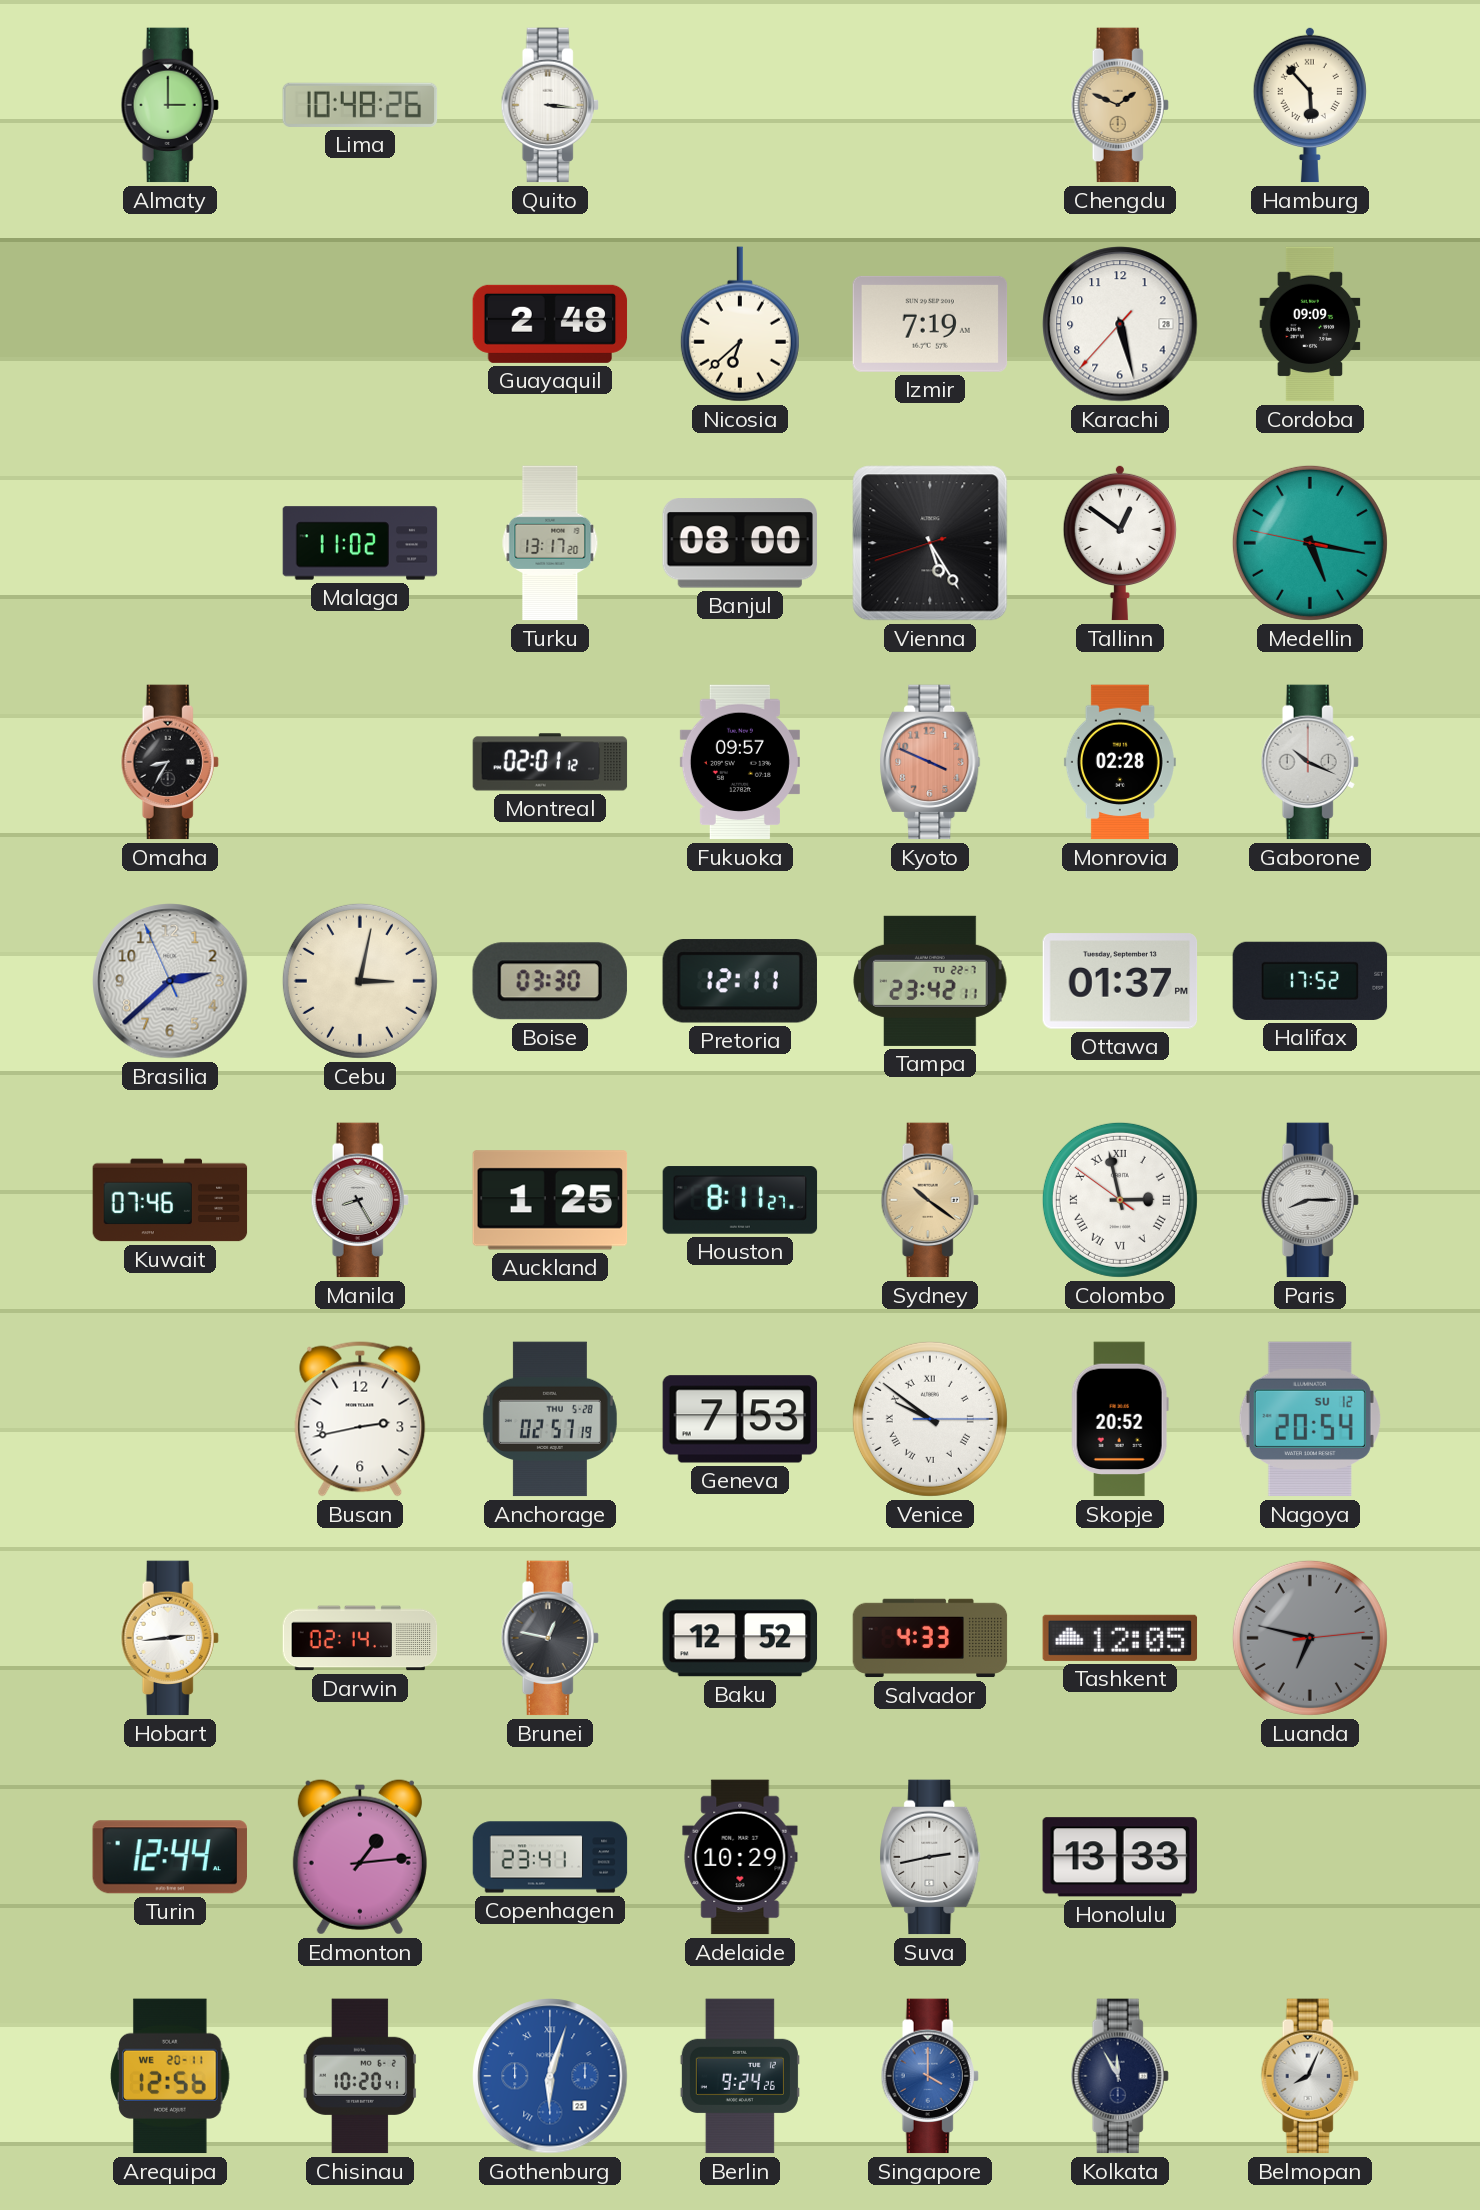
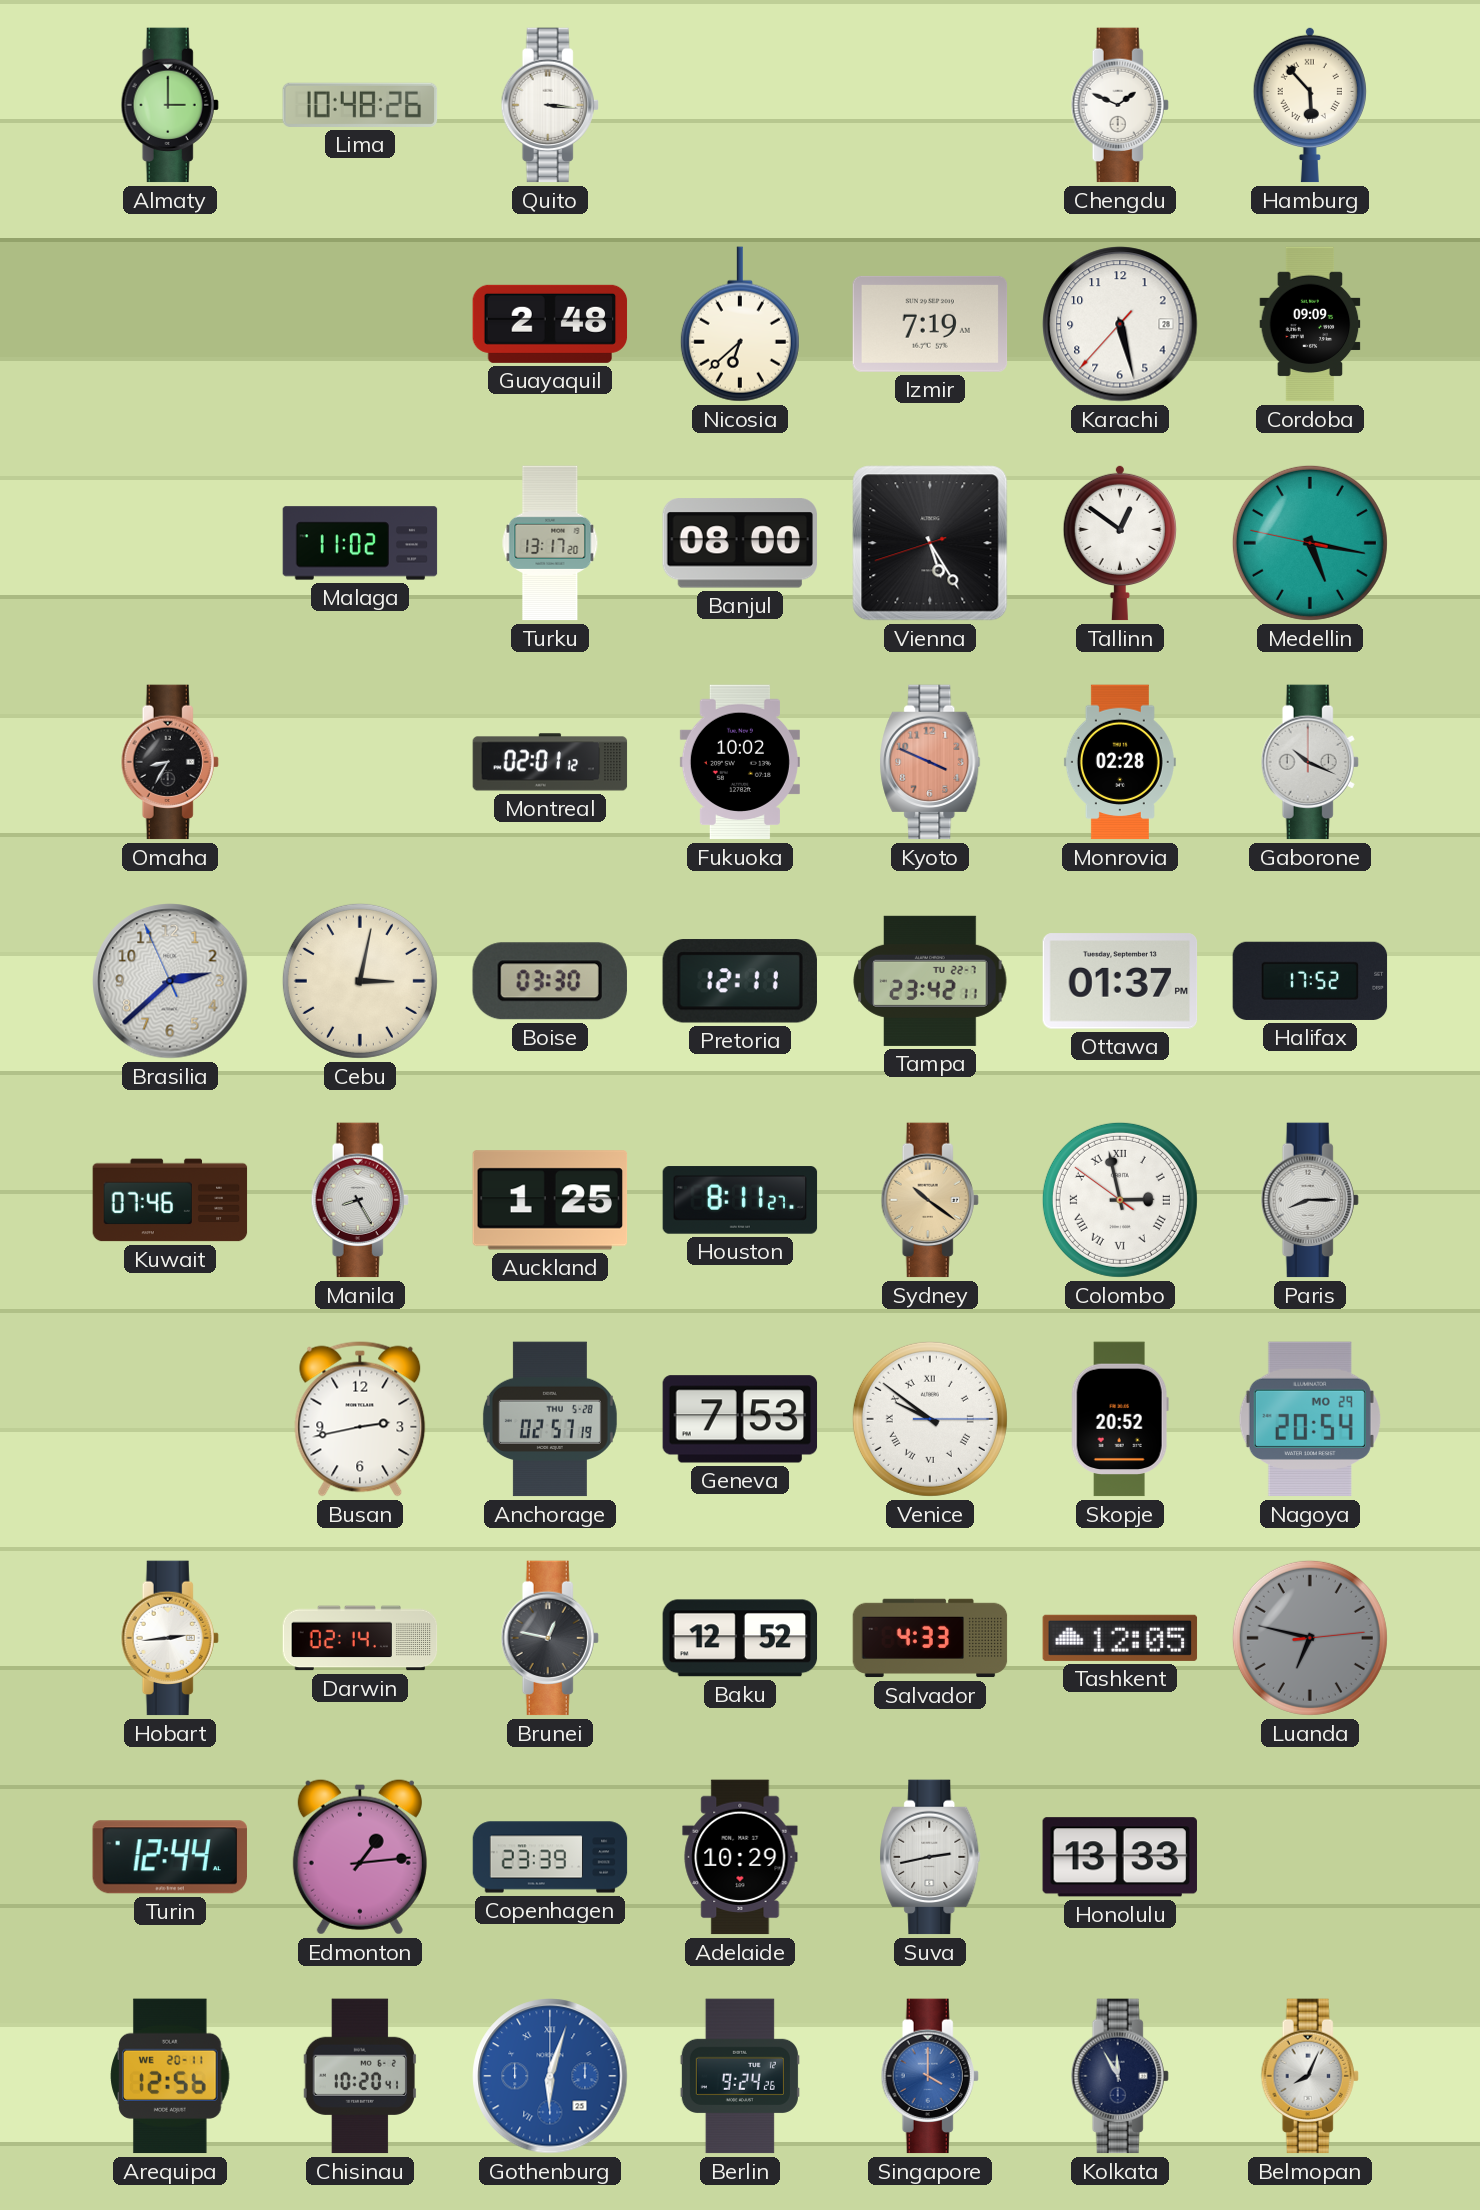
Chengdu dial: champagne -> white (1120, 105)
Fukuoka: 09:57 -> 10:02 (740, 762)
Nagoya date: SU 12 -> MO 29 (1310, 1419)
Copenhagen: 23:41 -> 23:39 (550, 1857)
